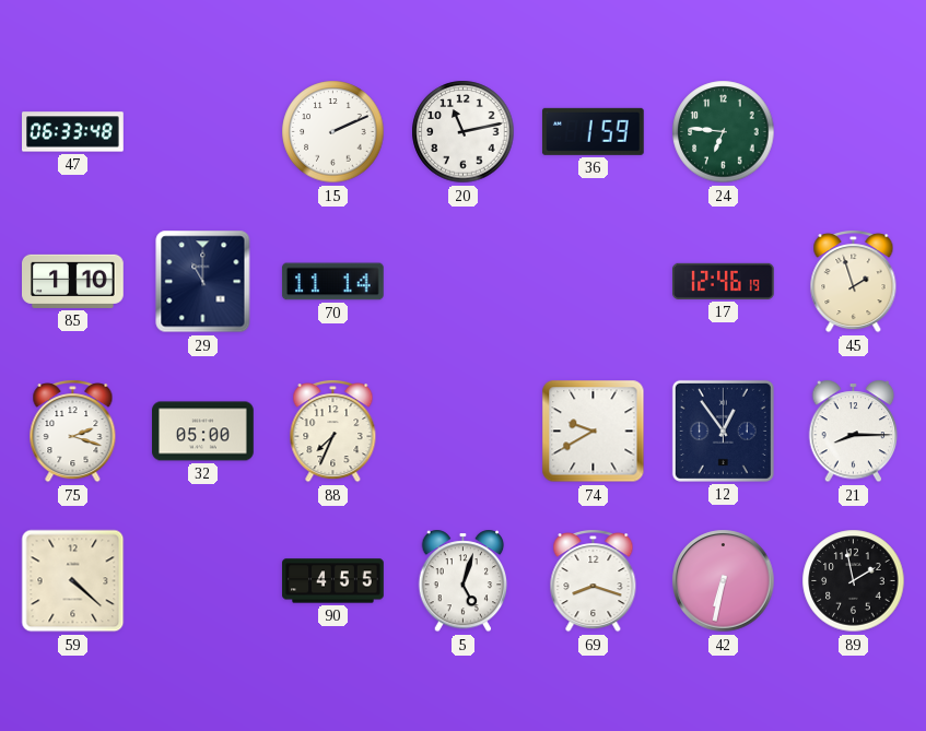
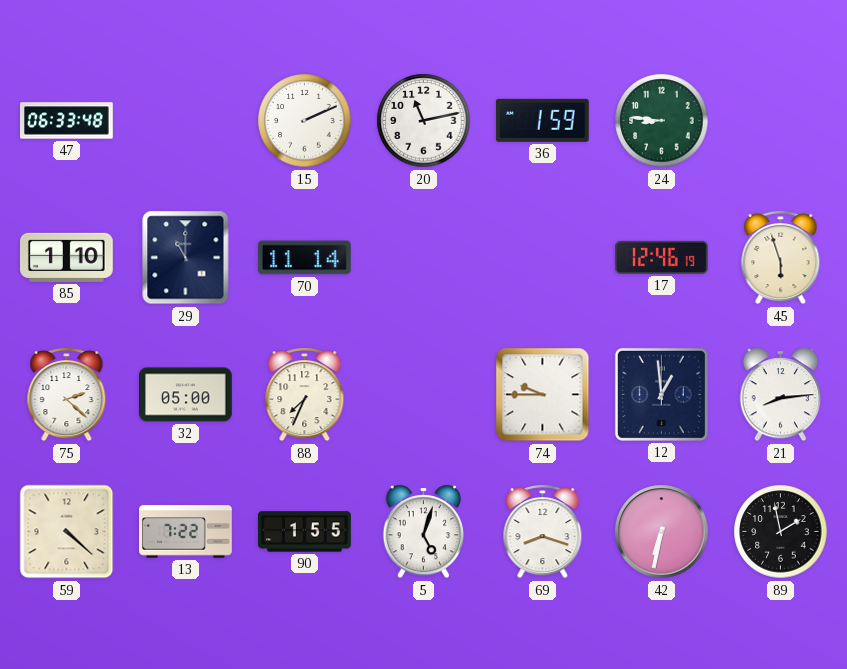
24: 6:46 -> 8:46 (662, 121)
45: 1:57 -> 5:57 (781, 258)
75: 2:18 -> 2:22 (67, 395)
74: 9:40 -> 9:45 (543, 395)
12: 12:54 -> 12:59 (661, 394)
21: 8:15 -> 8:14 (781, 395)
13: none -> 7:22 (186, 532)
90: 4:55 -> 1:55 (305, 532)
